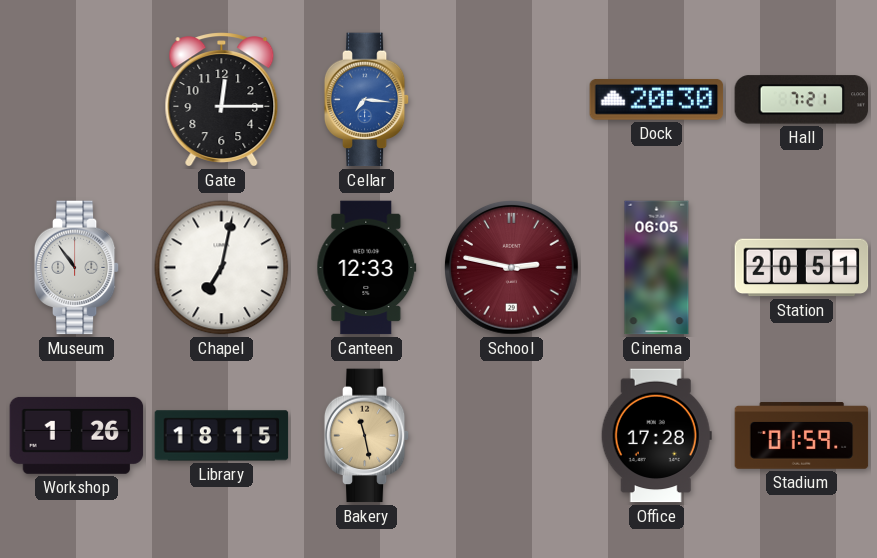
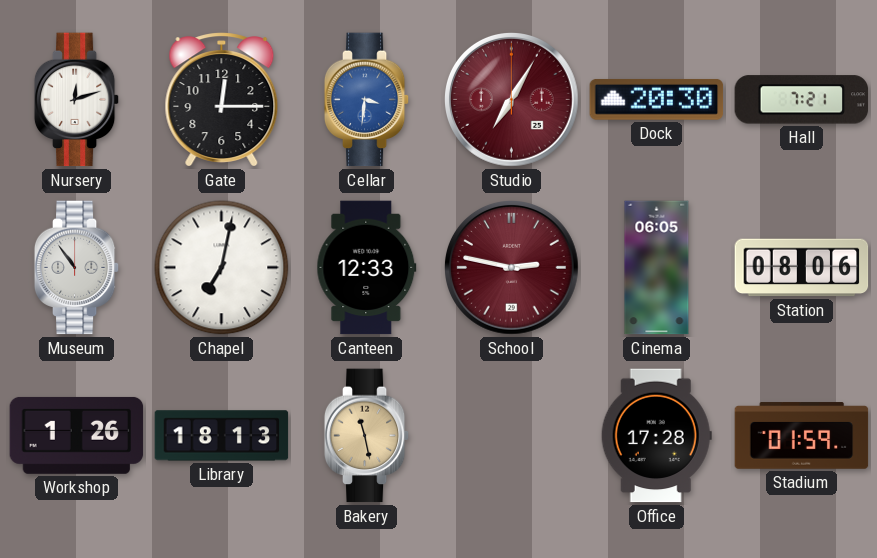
Nursery: none -> 12:12 (77, 100)
Cellar: 7:16 -> 3:31 (367, 100)
Studio: none -> 7:05 (512, 100)
Station: 20:51 -> 08:06 (802, 268)
Library: 18:15 -> 18:13 (222, 436)
